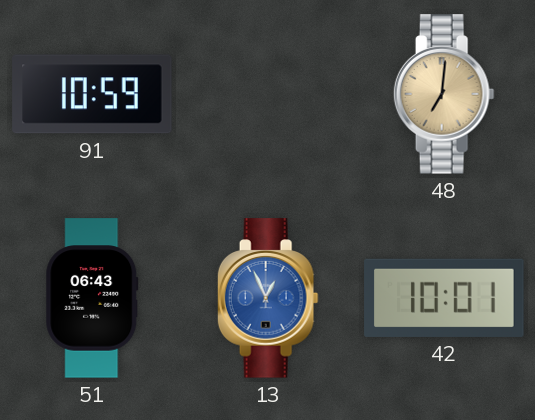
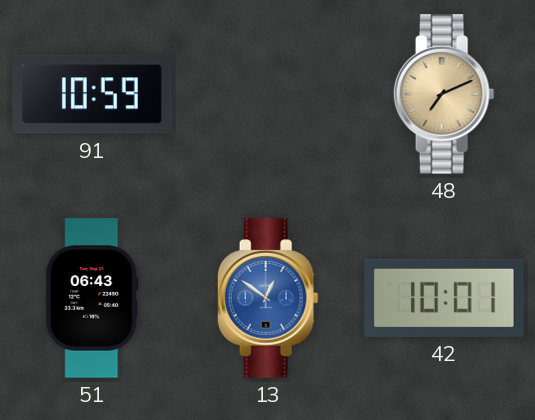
48: 7:01 -> 7:11 (444, 94)
13: 12:56 -> 12:51 (268, 298)
